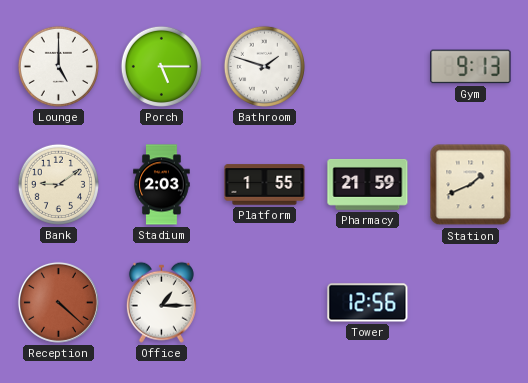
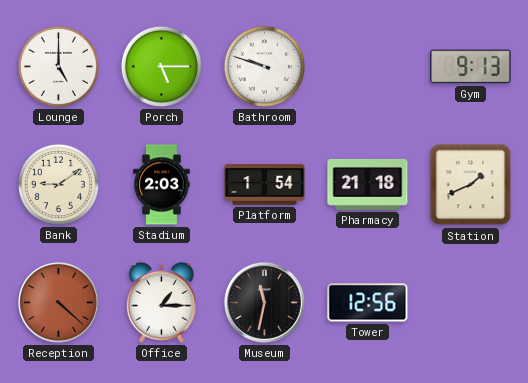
Bathroom: 1:48 -> 9:48 (264, 66)
Platform: 1:55 -> 1:54 (265, 185)
Pharmacy: 21:59 -> 21:18 (368, 185)
Museum: none -> 11:32 (264, 302)
